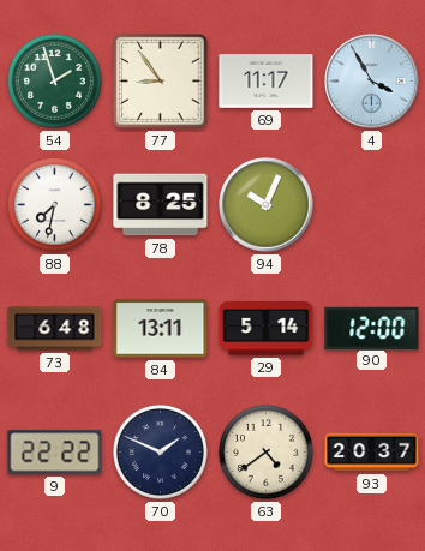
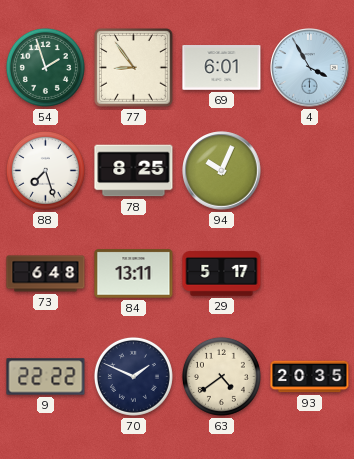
69: 11:17 -> 6:01 (222, 68)
88: 7:32 -> 7:27 (45, 170)
29: 5:14 -> 5:17 (222, 274)
90: 12:00 -> none (372, 328)
93: 20:37 -> 20:35 (310, 377)
